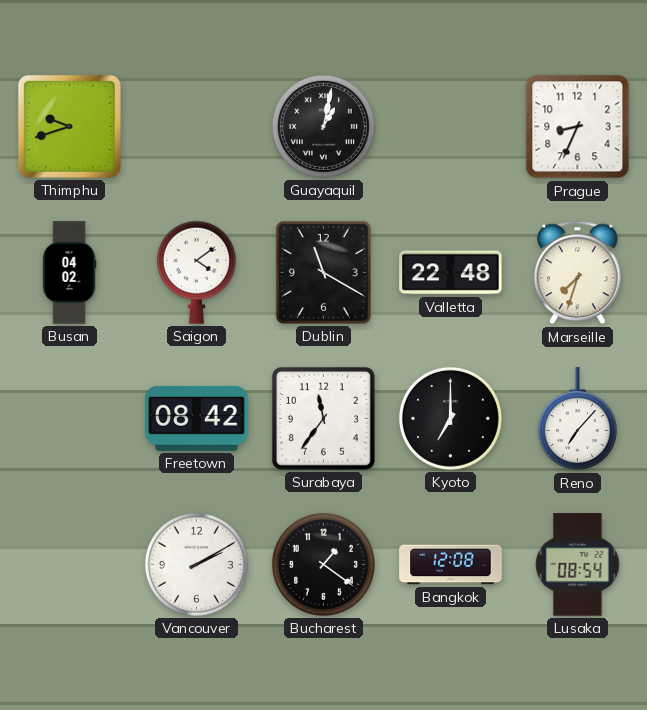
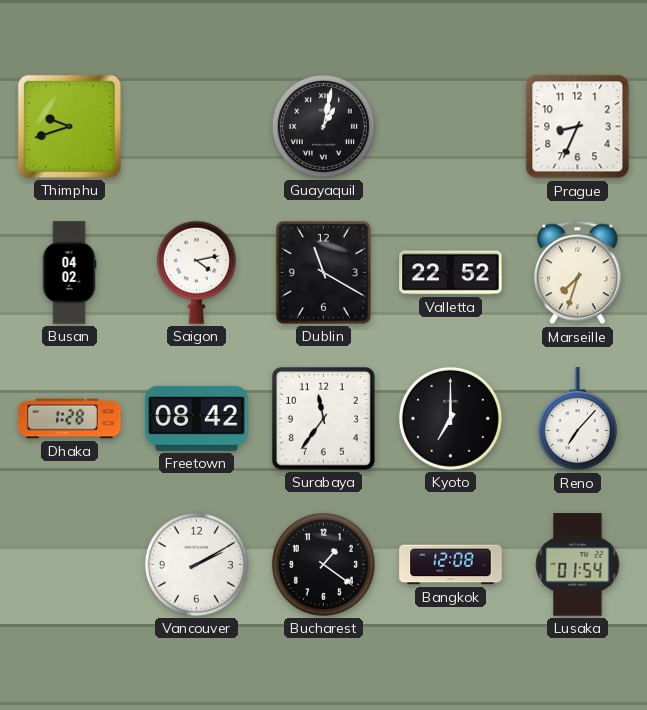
Saigon: 4:09 -> 4:13 (196, 272)
Valletta: 22:48 -> 22:52 (451, 273)
Dhaka: none -> 1:28 (70, 419)
Lusaka: 08:54 -> 01:54 (578, 565)
